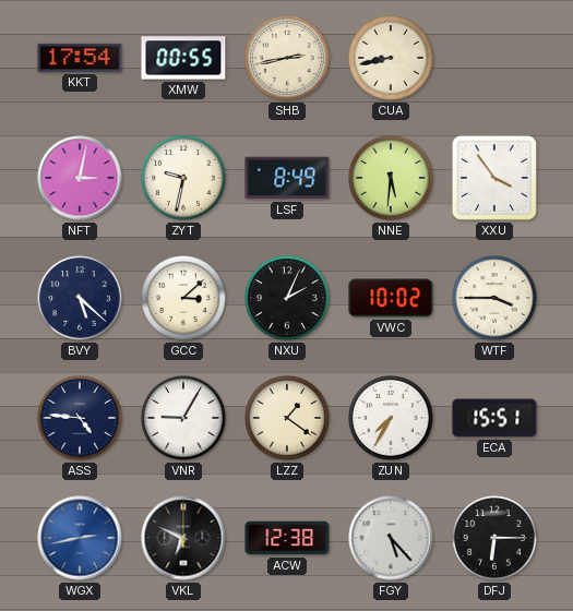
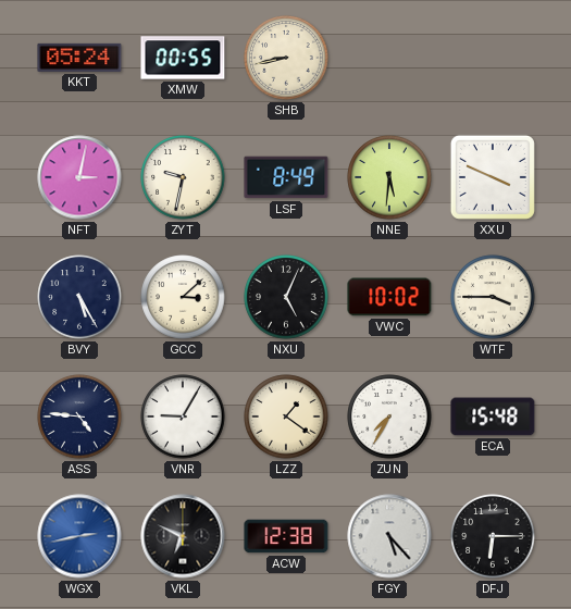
KKT: 17:54 -> 05:24 (79, 58)
SHB: 2:43 -> 8:43 (286, 58)
CUA: 8:43 -> none (391, 58)
XXU: 3:54 -> 3:49 (493, 177)
BVY: 5:22 -> 5:25 (79, 297)
NXU: 2:04 -> 5:04 (286, 297)
ECA: 15:51 -> 15:48 (493, 417)
